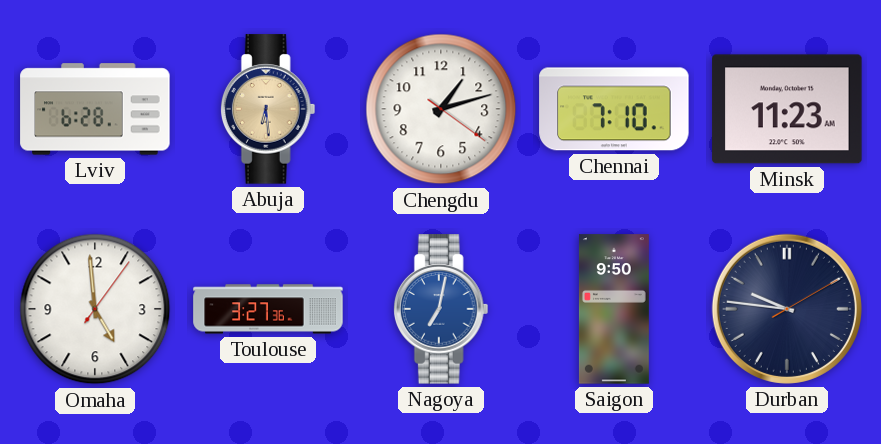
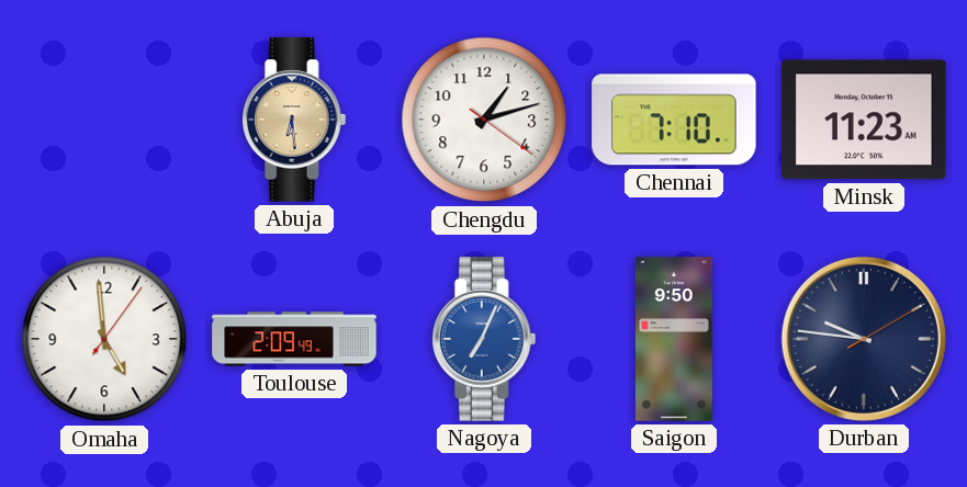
Lviv: 6:28 -> none (95, 109)
Toulouse: 3:27 -> 2:09 (294, 339)
Nagoya: 7:02 -> 7:04 (484, 339)
